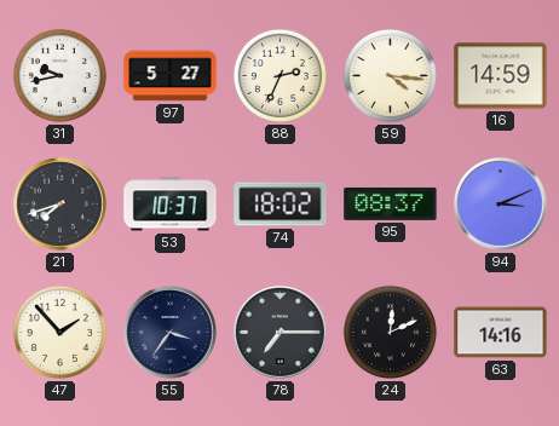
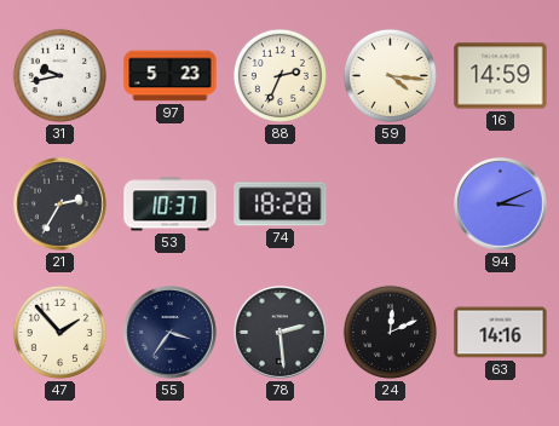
97: 5:27 -> 5:23 (171, 76)
21: 7:42 -> 2:35 (60, 205)
74: 18:02 -> 18:28 (281, 205)
95: 08:37 -> none (391, 203)
78: 7:15 -> 2:29 (281, 333)
